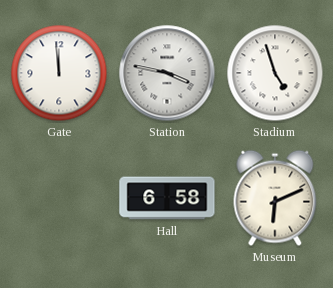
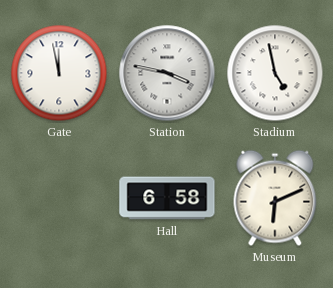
Gate: 11:59 -> 11:58 (59, 73)
Stadium: 4:57 -> 4:58 (275, 73)
